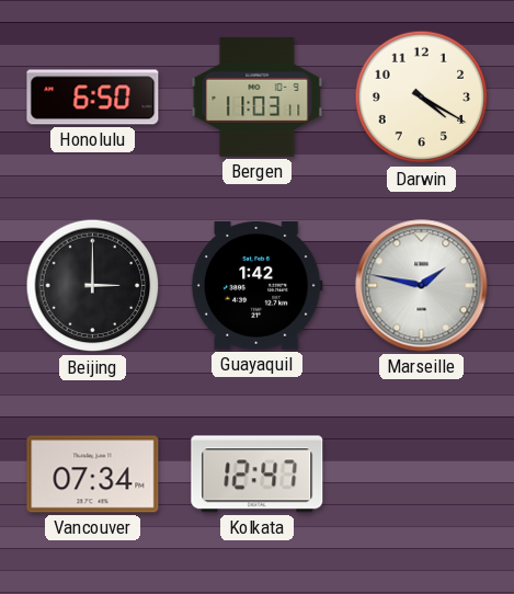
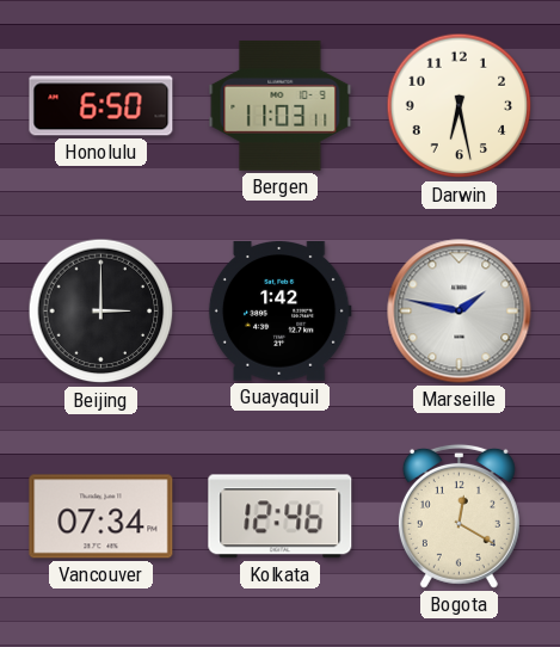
Darwin: 4:20 -> 6:28 (460, 106)
Kolkata: 12:47 -> 12:46 (281, 517)
Bogota: none -> 12:20 (459, 516)
